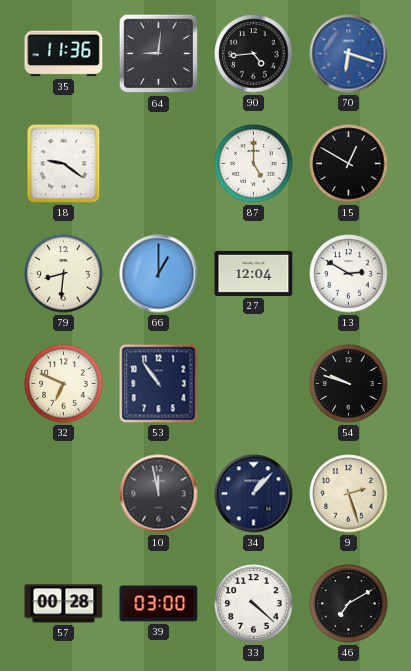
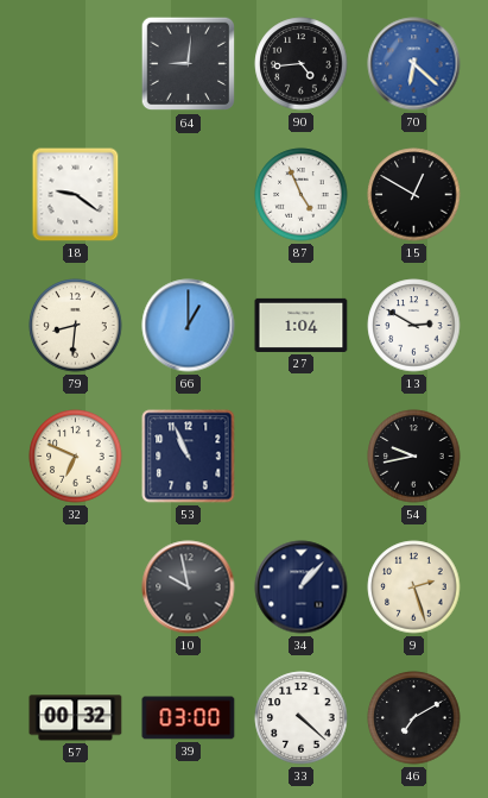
35: 11:36 -> none (64, 54)
70: 6:18 -> 6:22 (414, 64)
87: 5:00 -> 4:56 (302, 195)
27: 12:04 -> 1:04 (302, 325)
53: 10:54 -> 10:56 (189, 457)
54: 9:48 -> 9:43 (414, 457)
10: 11:58 -> 9:58 (189, 587)
57: 00:28 -> 00:32 (76, 718)
